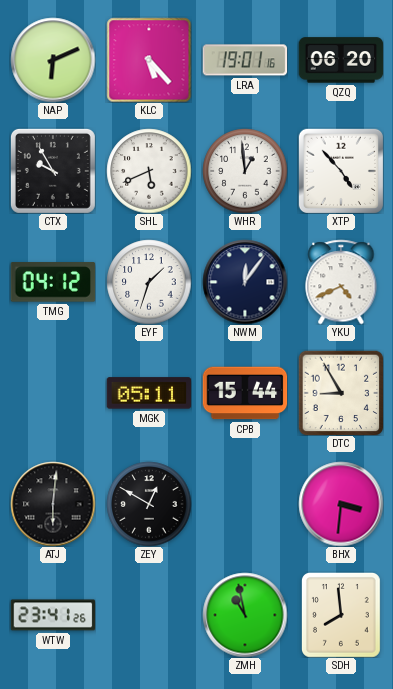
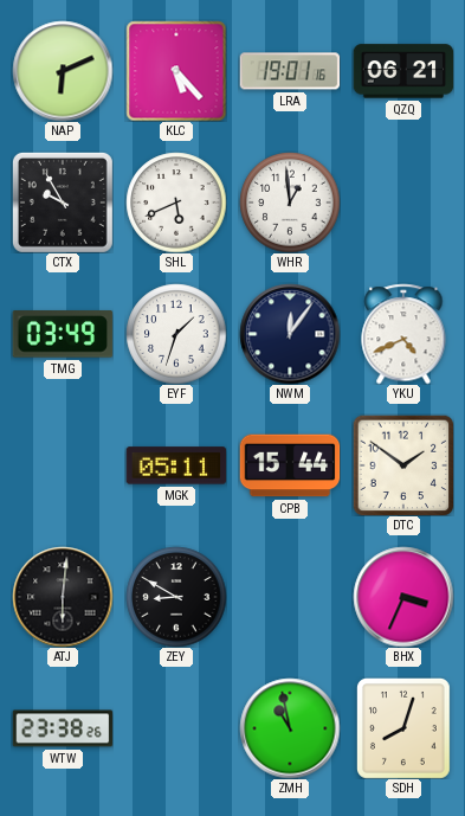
QZQ: 06:20 -> 06:21 (403, 71)
XTP: 4:53 -> none (341, 171)
TMG: 04:12 -> 03:49 (63, 334)
DTC: 8:55 -> 1:51 (403, 465)
ZEY: 12:50 -> 8:50 (176, 597)
BHX: 3:31 -> 3:34 (403, 597)
WTW: 23:41 -> 23:38 (63, 728)
SDH: 7:59 -> 8:03 (403, 728)
